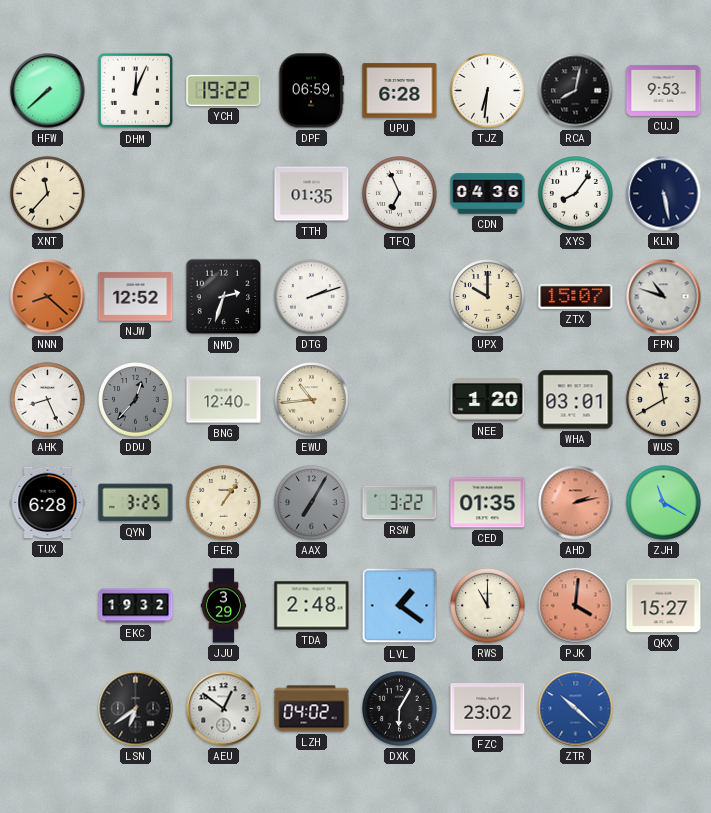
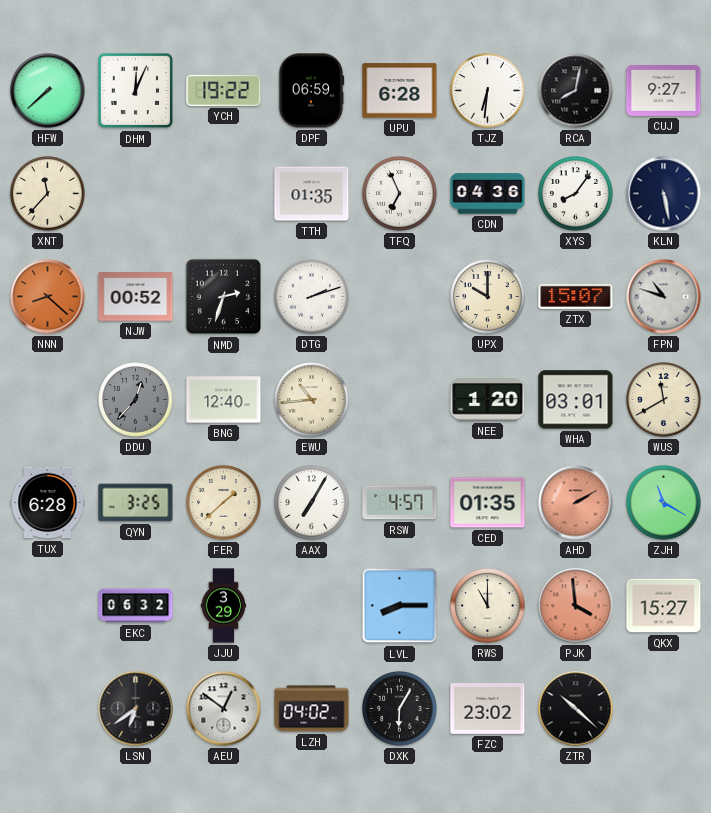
CUJ: 9:53 -> 9:27 (664, 91)
NJW: 12:52 -> 00:52 (136, 297)
AHK: 8:26 -> none (48, 400)
FER: 1:06 -> 1:38 (224, 503)
AAX dial: grey -> white (312, 503)
RSW: 3:22 -> 4:57 (400, 503)
AHD: 2:13 -> 2:10 (576, 503)
EKC: 19:32 -> 06:32 (136, 606)
TDA: 2:48 -> none (312, 606)
LVL: 1:21 -> 8:15 (400, 606)
PJK: 4:01 -> 3:59 (576, 606)
ZTR dial: blue -> black (576, 709)
